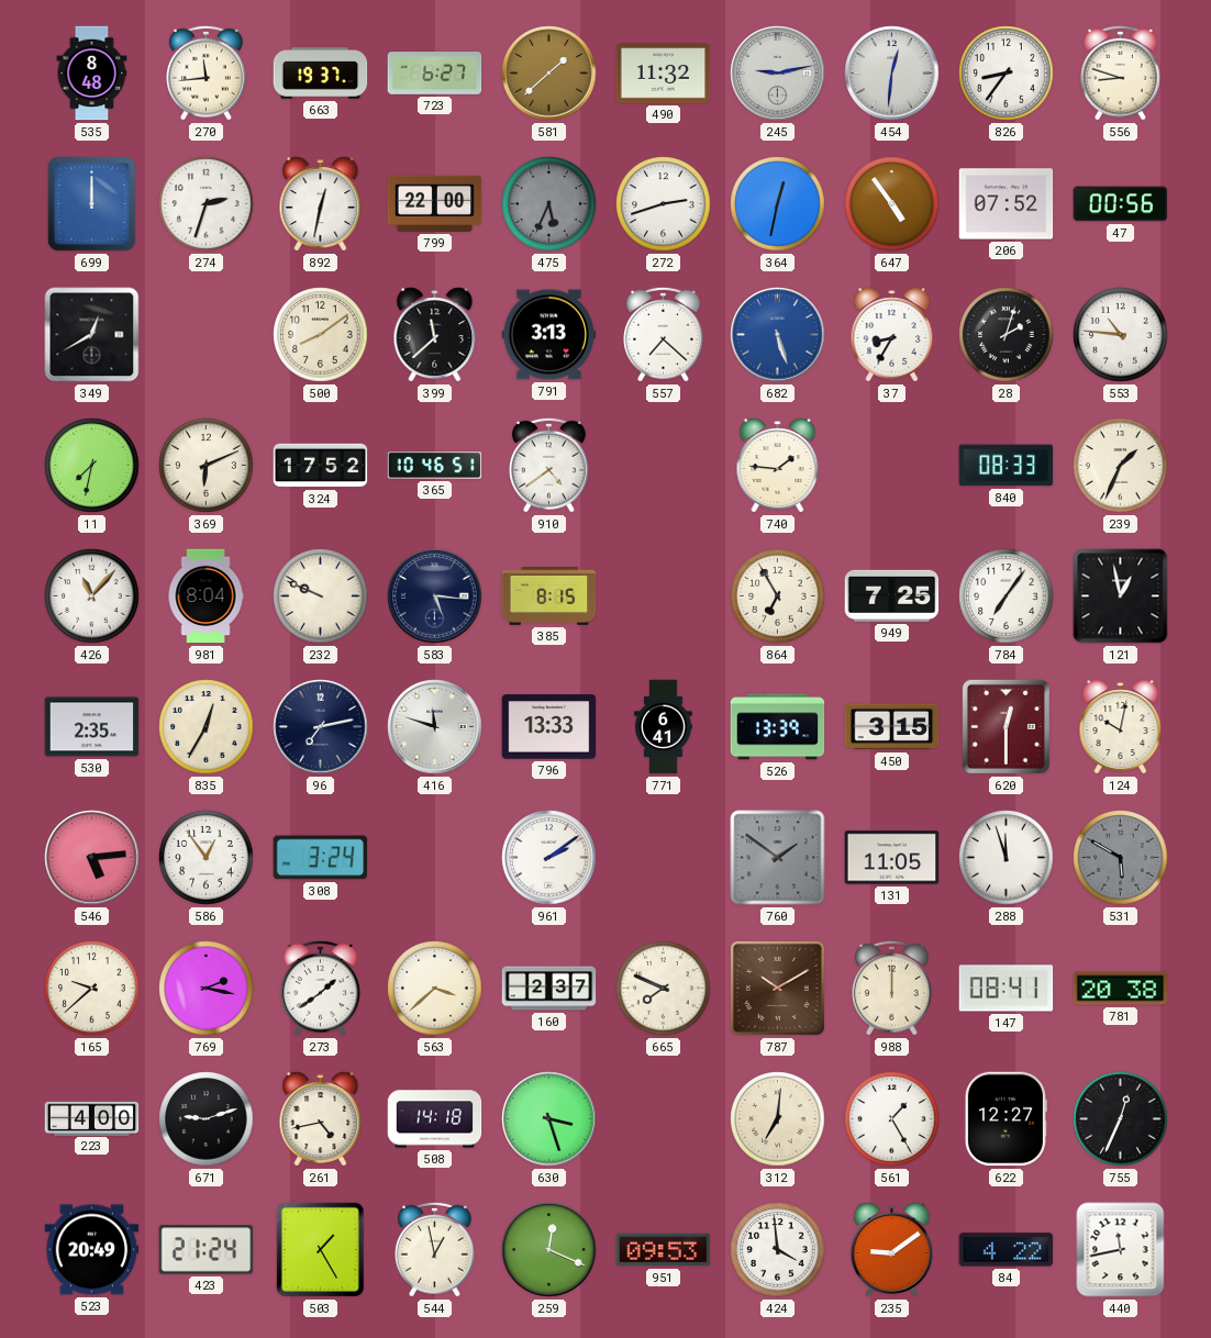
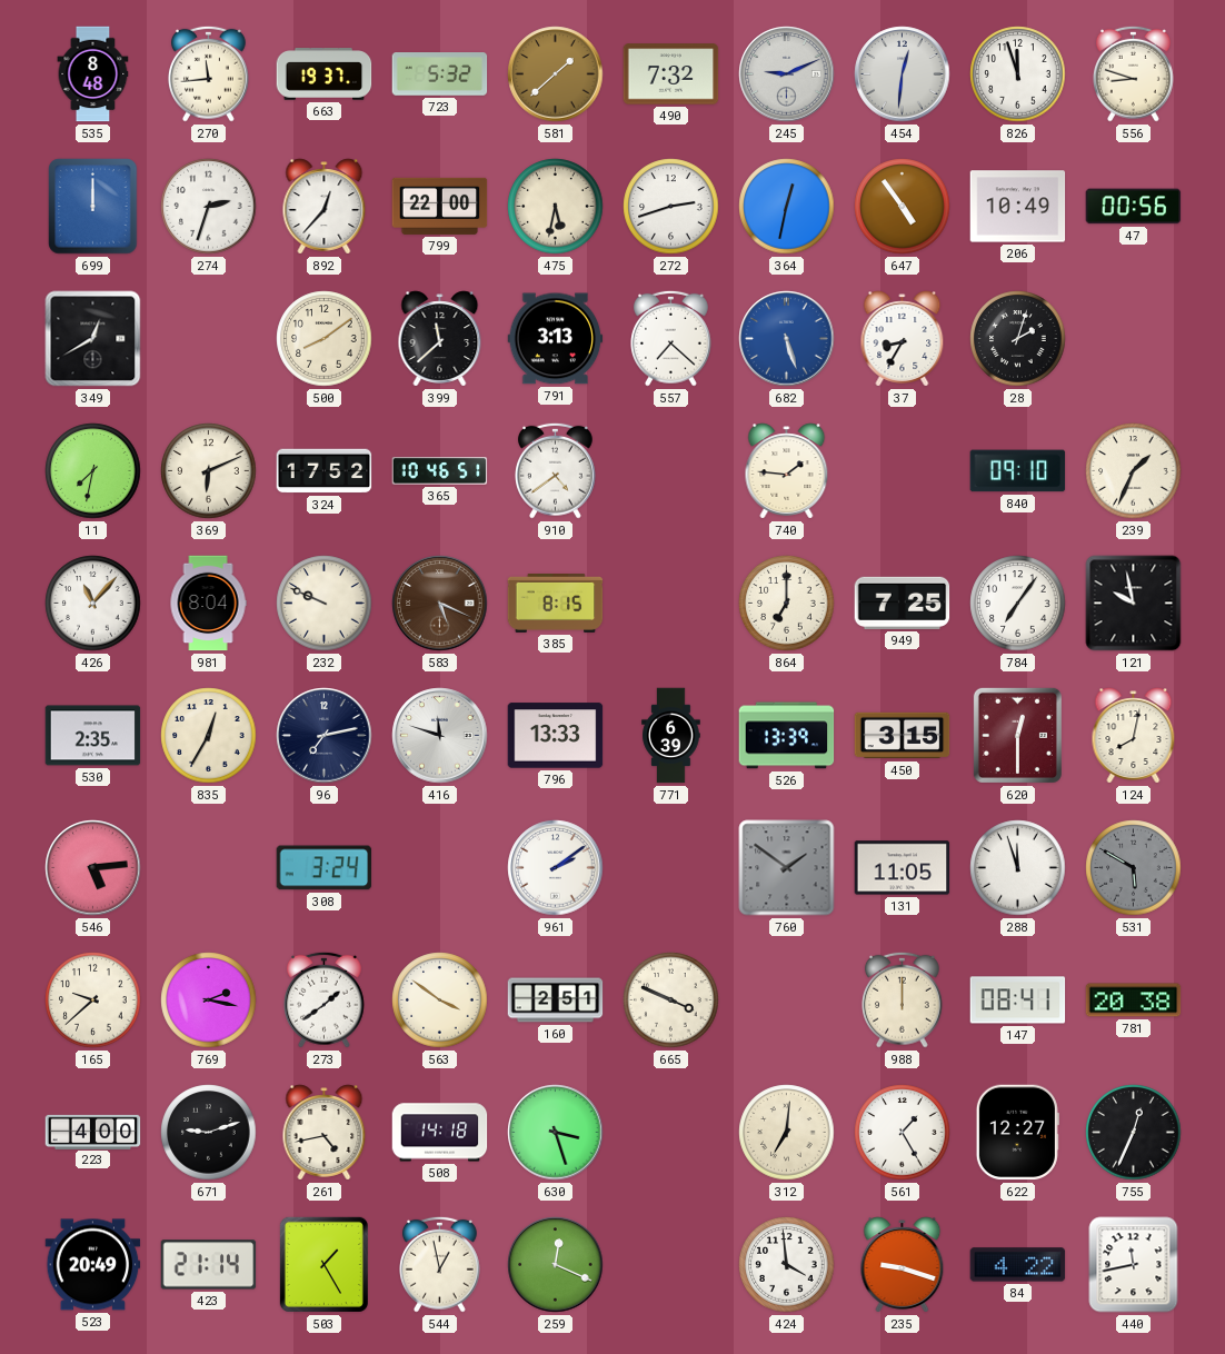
723: 6:27 -> 5:32 (440, 74)
490: 11:32 -> 7:32 (671, 74)
245: 9:13 -> 9:11 (787, 74)
826: 8:36 -> 11:57 (1018, 74)
892: 12:32 -> 12:37 (325, 207)
475: 5:34 -> 5:32 (556, 207)
475 dial: grey -> cream (556, 207)
206: 07:52 -> 10:49 (1018, 207)
553: 10:46 -> none (1121, 335)
840: 08:33 -> 09:10 (1018, 471)
583: 5:16 -> 5:19 (440, 604)
583 dial: navy -> brown (440, 604)
864: 6:55 -> 7:00 (787, 604)
121: 12:58 -> 9:58 (1134, 604)
771: 6:41 -> 6:39 (671, 736)
124: 10:02 -> 8:02 (1134, 736)
586: 12:54 -> none (207, 858)
563: 3:38 -> 3:51 (440, 1000)
160: 2:37 -> 2:51 (556, 1000)
665: 7:49 -> 3:49 (671, 1000)
787: 10:10 -> none (777, 988)
423: 21:24 -> 21:14 (209, 1265)
951: 09:53 -> none (664, 1250)
235: 9:09 -> 9:18 (903, 1265)
